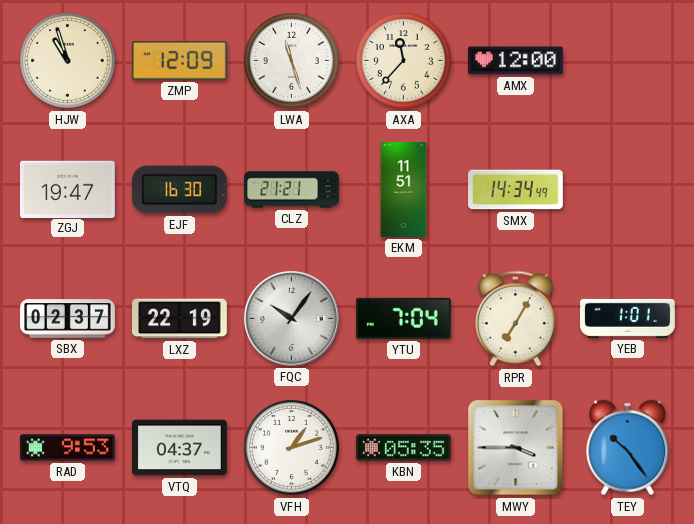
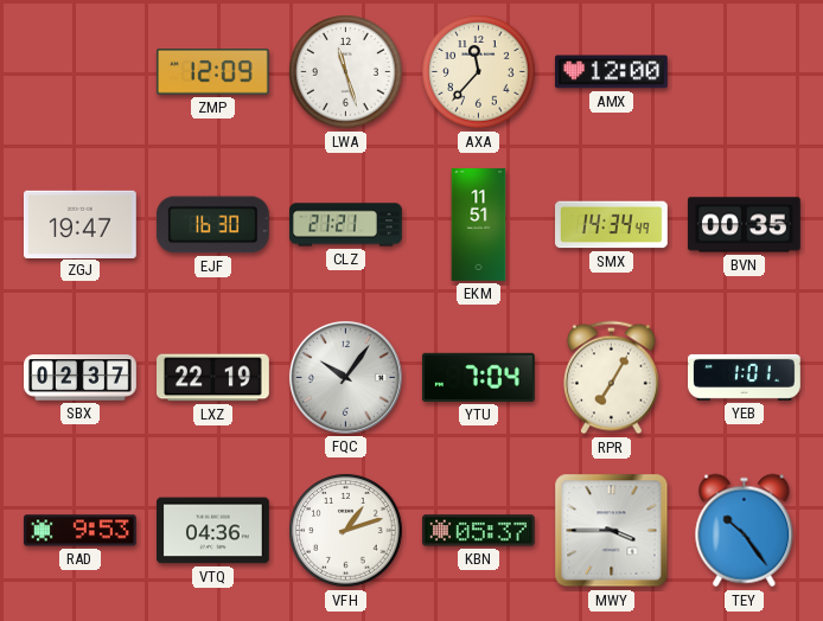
HJW: 10:57 -> none (68, 61)
BVN: none -> 00:35 (744, 225)
VTQ: 04:37 -> 04:36 (213, 531)
KBN: 05:35 -> 05:37 (478, 531)
